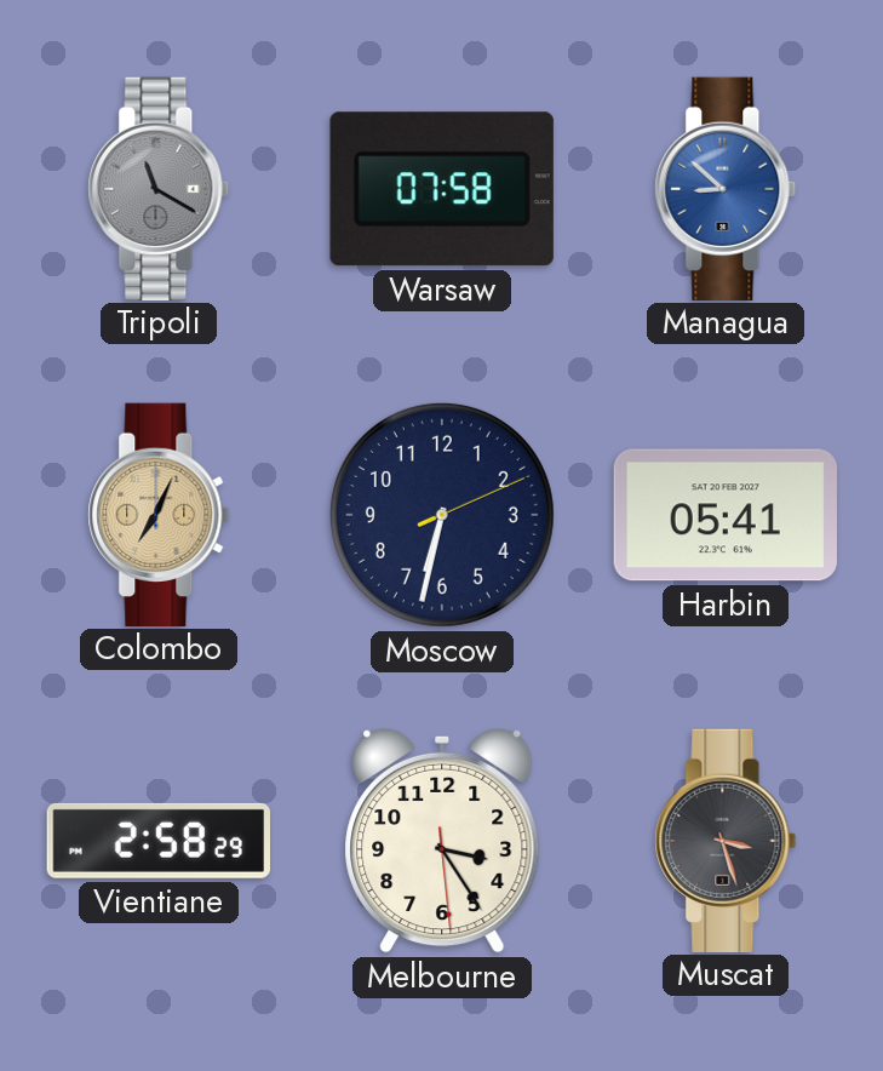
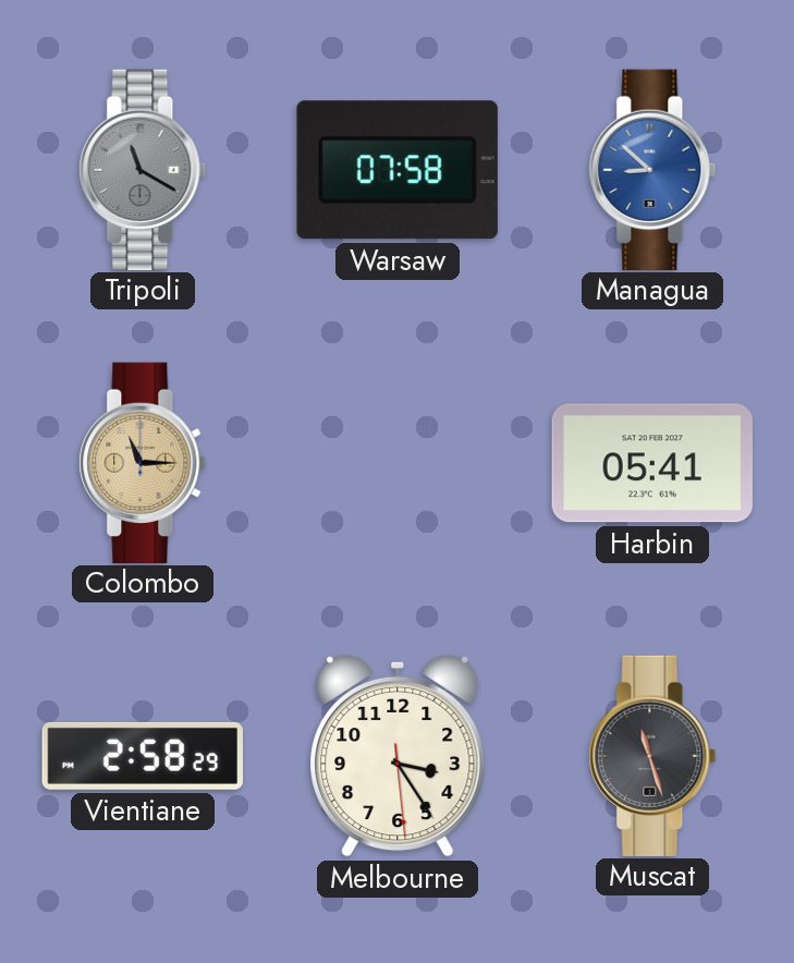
Colombo: 7:04 -> 11:15 (143, 462)
Moscow: 6:32 -> none (442, 515)
Muscat: 3:27 -> 11:27 (652, 755)
